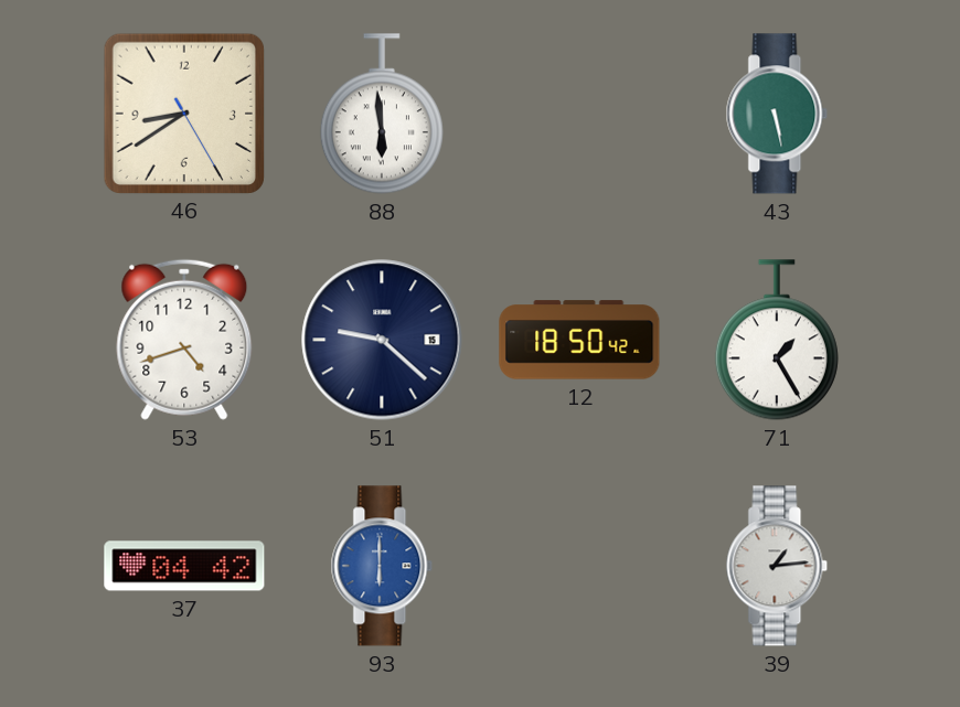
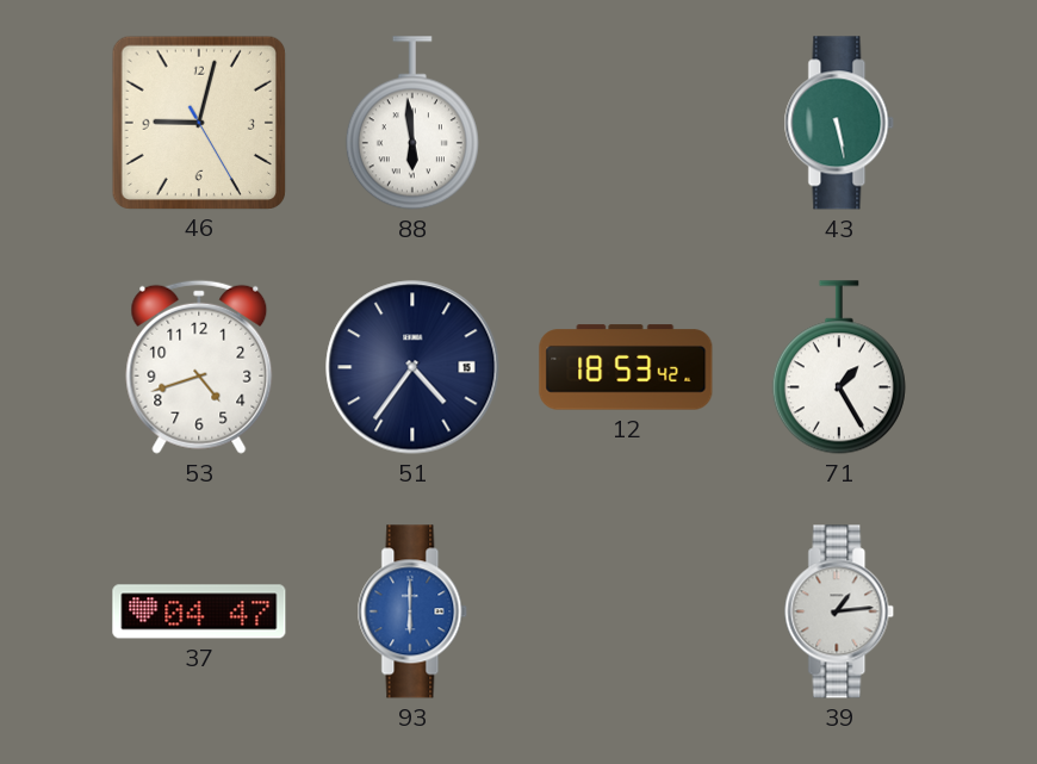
46: 8:39 -> 9:02 (198, 122)
51: 9:22 -> 4:36 (412, 367)
12: 18:50 -> 18:53 (626, 367)
37: 04:42 -> 04:47 (199, 611)
